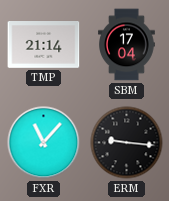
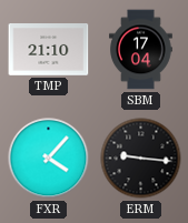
TMP: 21:14 -> 21:10 (49, 50)
FXR: 11:07 -> 4:07 (49, 159)
